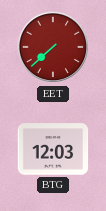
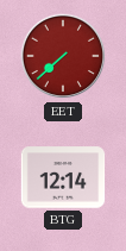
BTG: 12:03 -> 12:14 (63, 177)
